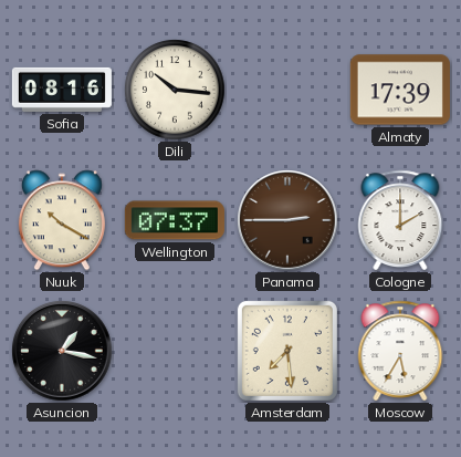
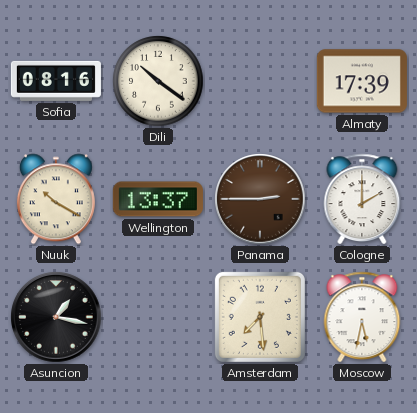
Dili: 10:16 -> 10:21 (158, 81)
Wellington: 07:37 -> 13:37 (158, 199)
Moscow: 5:35 -> 5:32 (362, 317)
